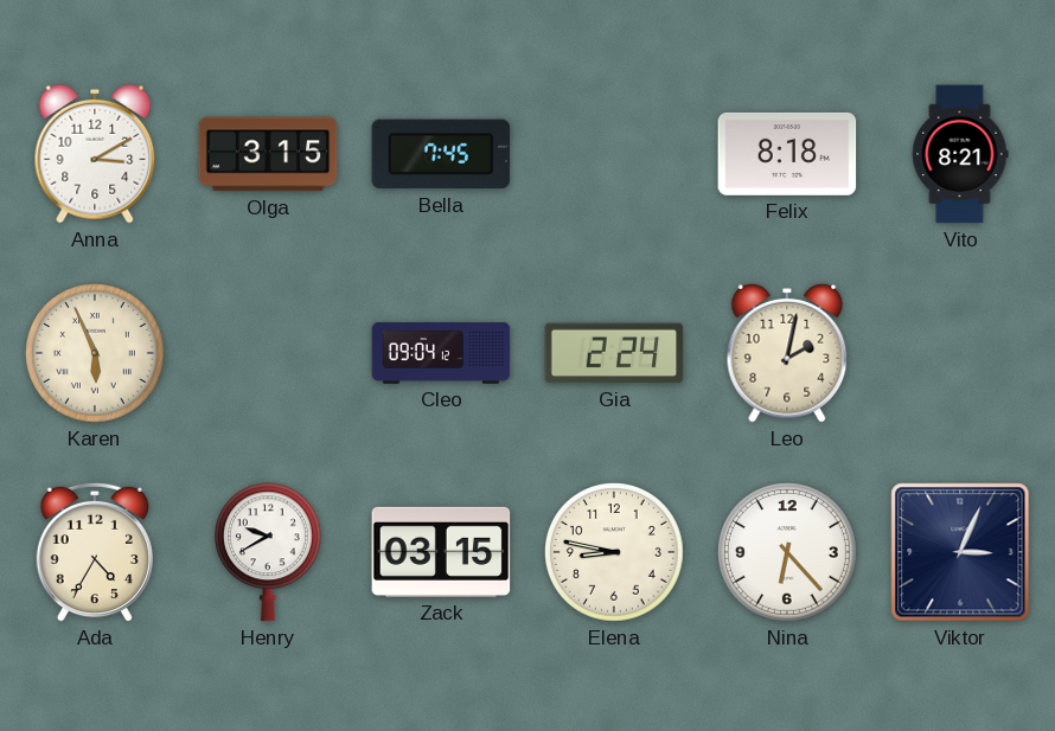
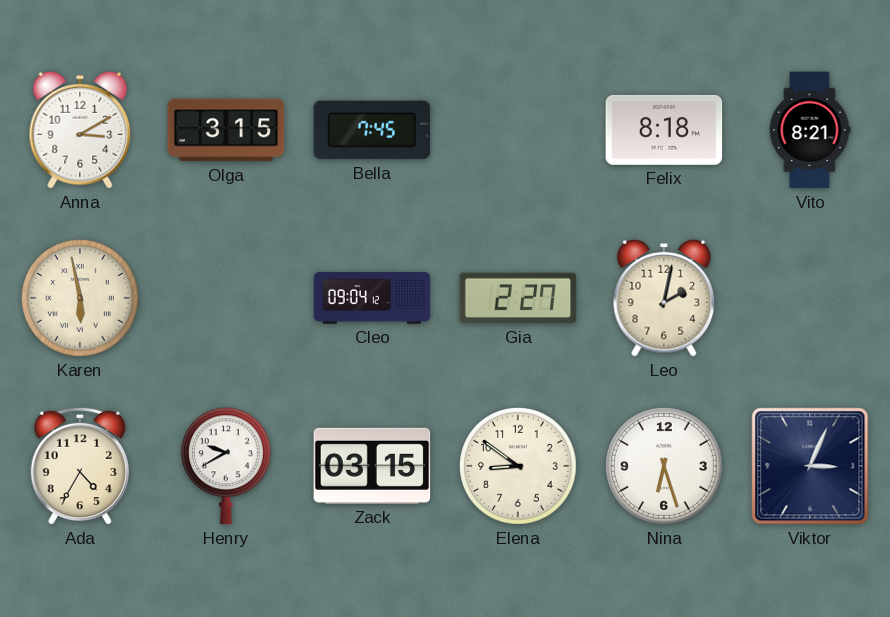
Karen: 5:56 -> 5:58 (81, 299)
Gia: 2:24 -> 2:27 (518, 298)
Elena: 8:47 -> 8:51 (519, 467)
Nina: 6:23 -> 6:27 (665, 467)
